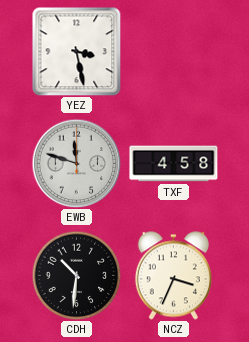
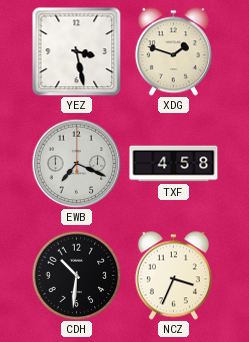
XDG: none -> 1:48 (173, 52)
EWB: 11:48 -> 7:19 (76, 163)
